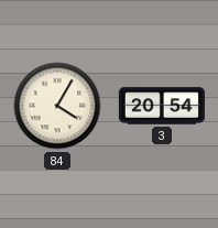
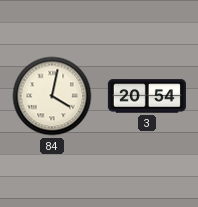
84: 4:05 -> 4:02 (52, 96)
